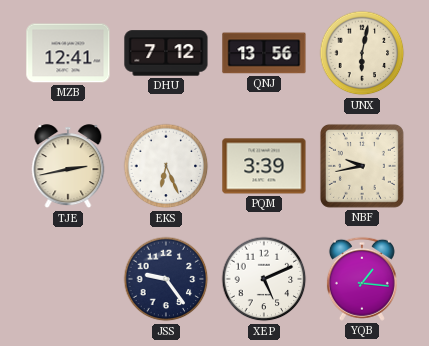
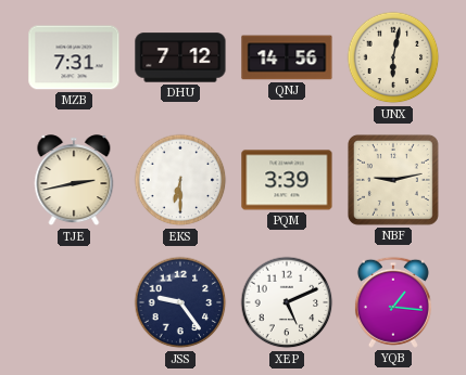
MZB: 12:41 -> 7:31 (74, 57)
QNJ: 13:56 -> 14:56 (287, 57)
EKS: 6:26 -> 6:30 (180, 180)
NBF: 9:43 -> 9:13 (393, 180)
